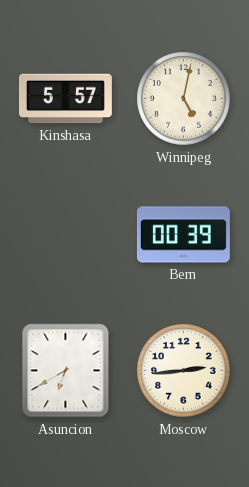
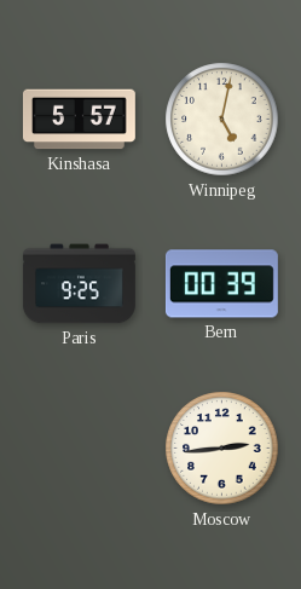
Paris: none -> 9:25 (79, 284)
Asuncion: 6:40 -> none (66, 371)
